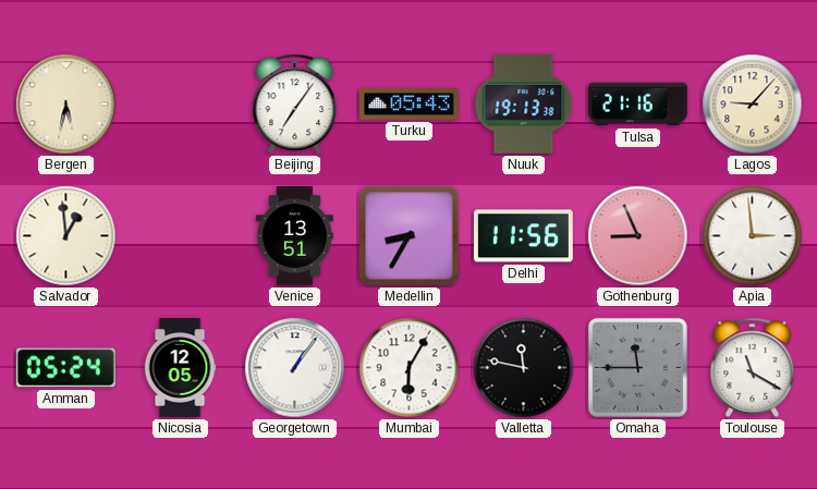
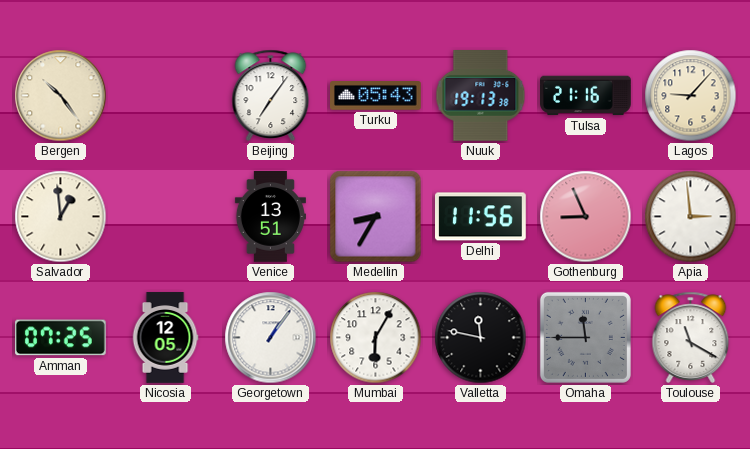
Bergen: 5:32 -> 10:24 (61, 96)
Amman: 05:24 -> 07:25 (61, 338)
